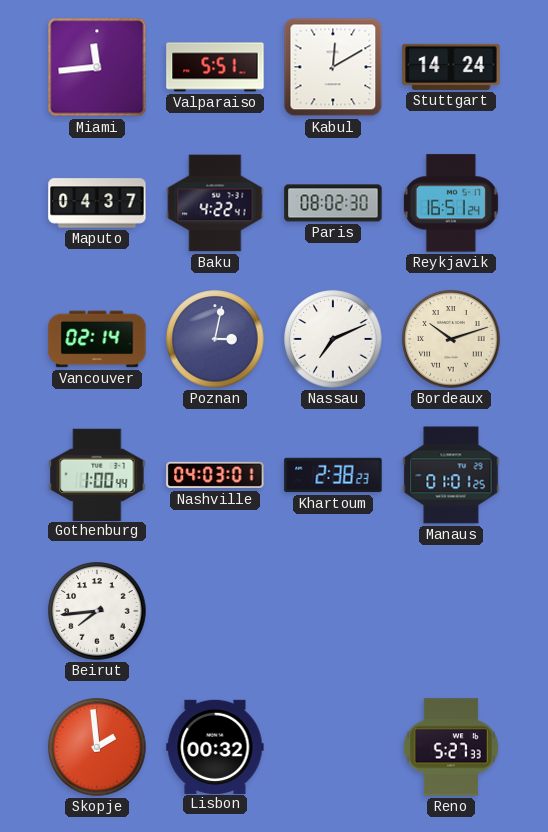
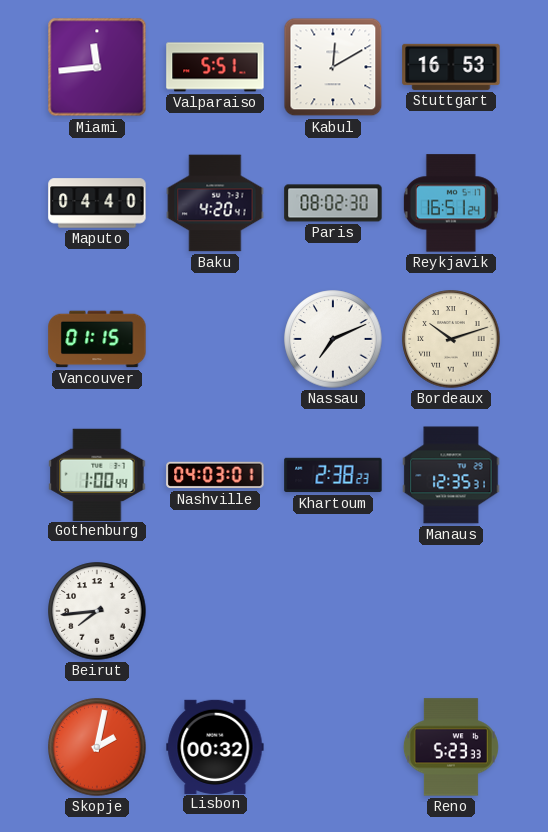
Stuttgart: 14:24 -> 16:53 (451, 67)
Maputo: 04:37 -> 04:40 (97, 203)
Baku: 4:22 -> 4:20 (215, 203)
Vancouver: 02:14 -> 01:15 (97, 339)
Poznan: 3:02 -> none (215, 339)
Manaus: 01:01 -> 12:35 (451, 475)
Skopje: 1:59 -> 2:02 (97, 747)
Reno: 5:27 -> 5:23 (451, 747)
